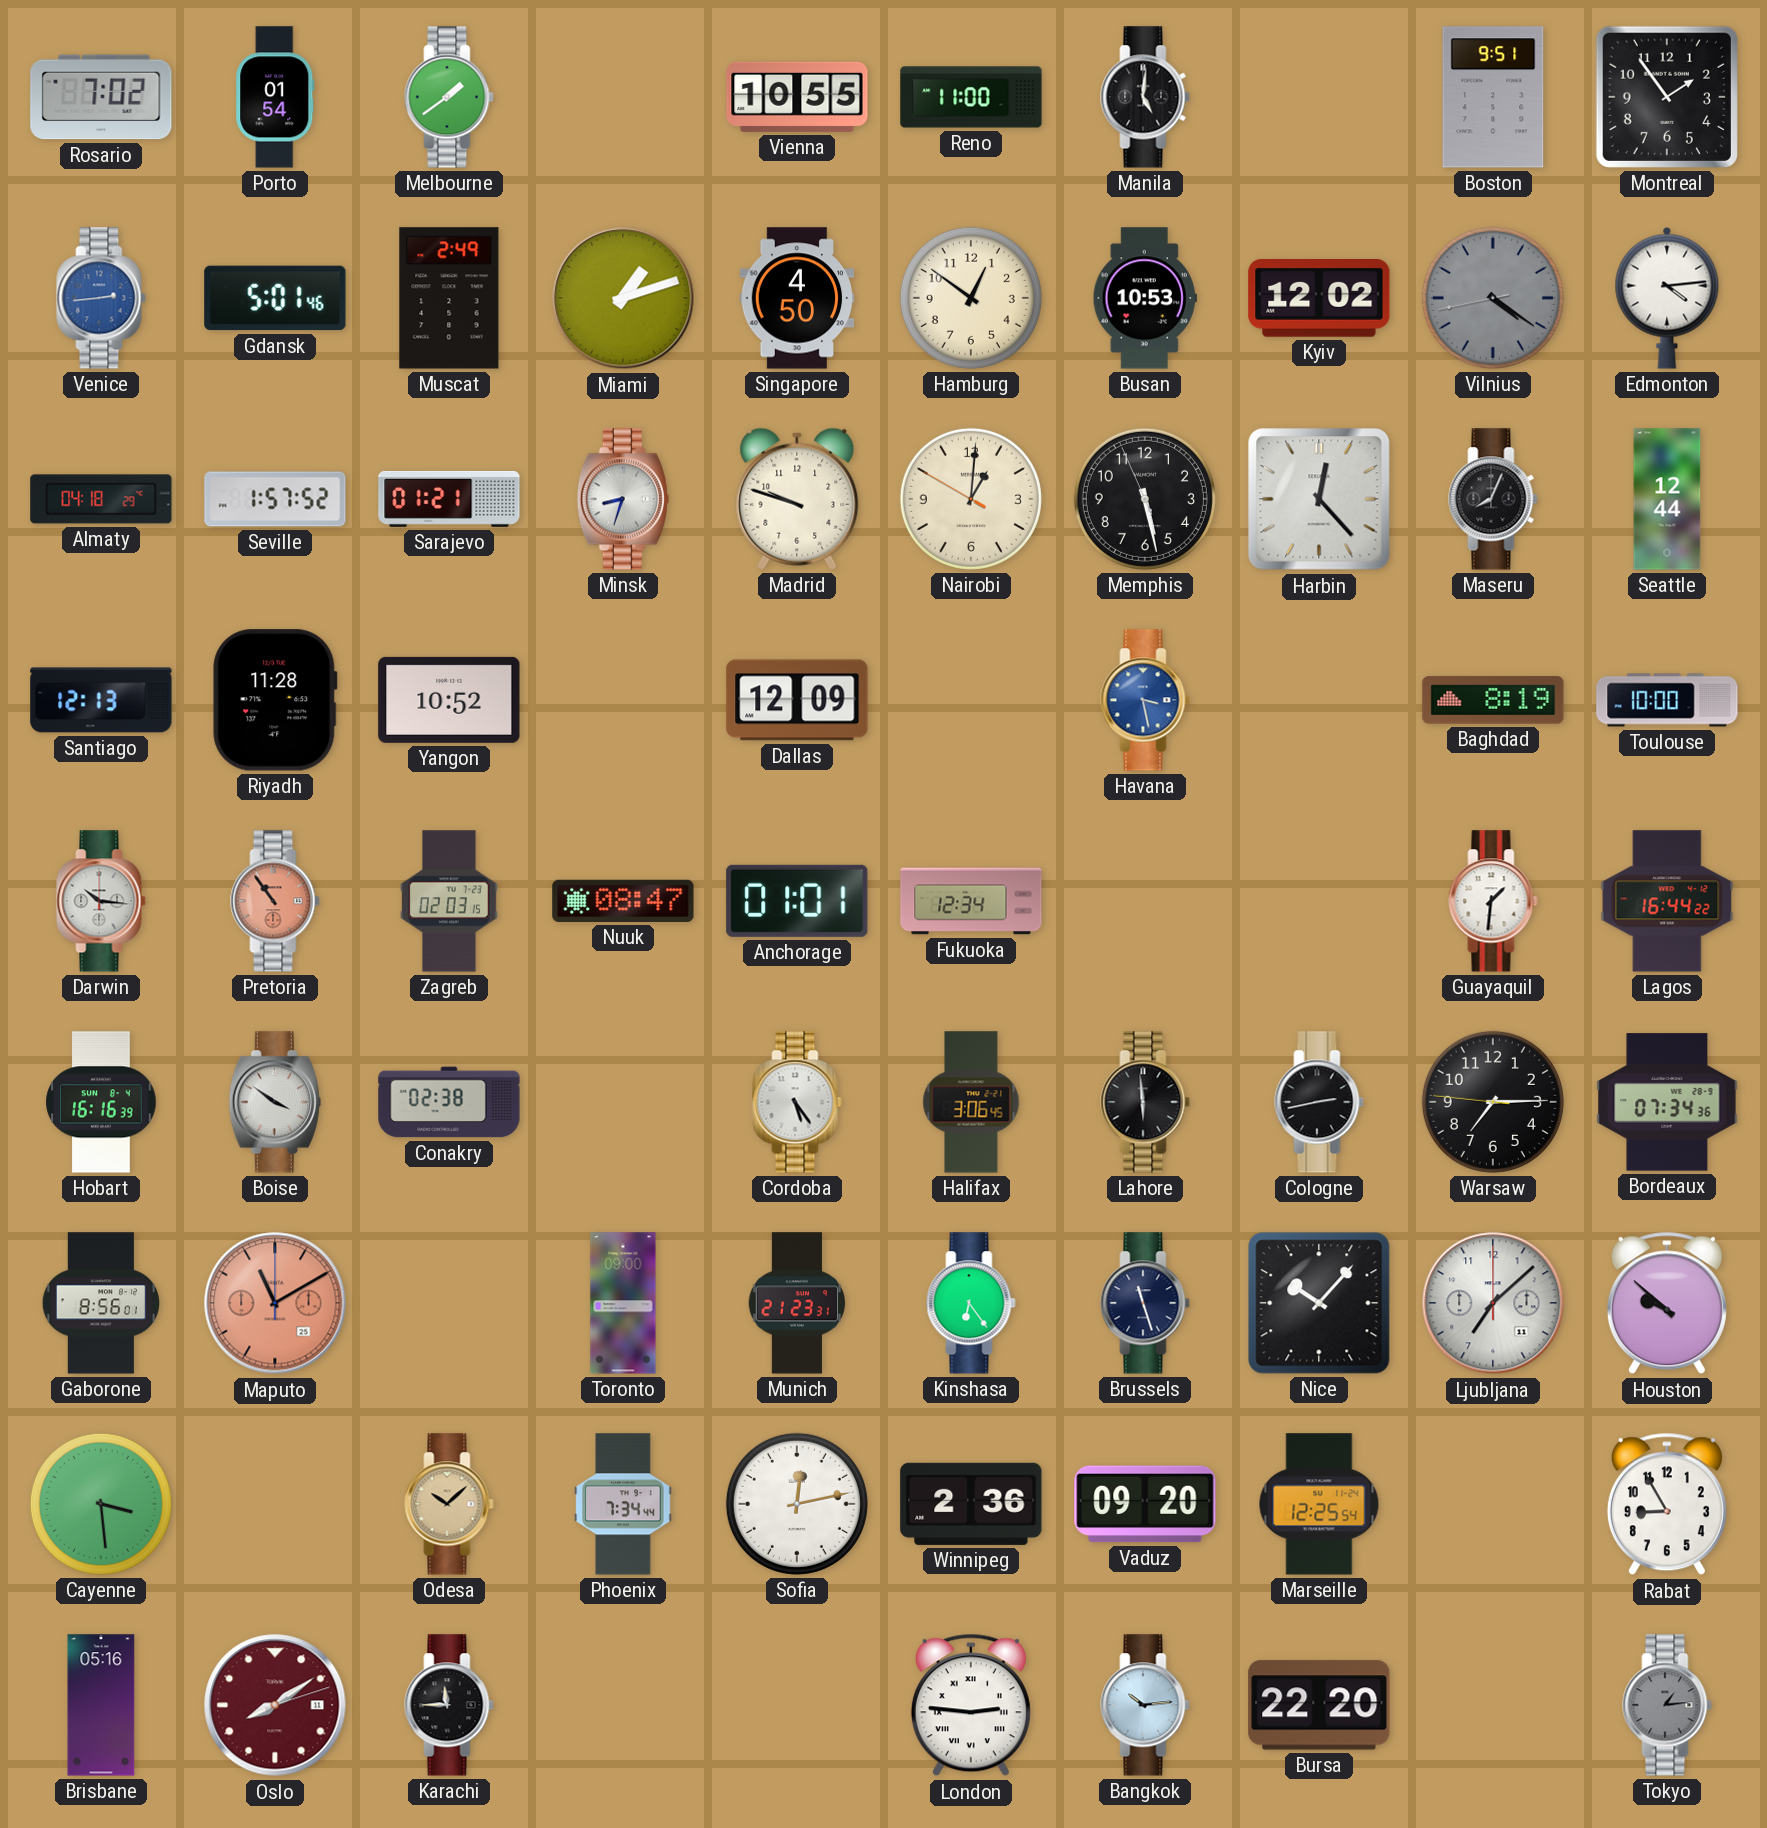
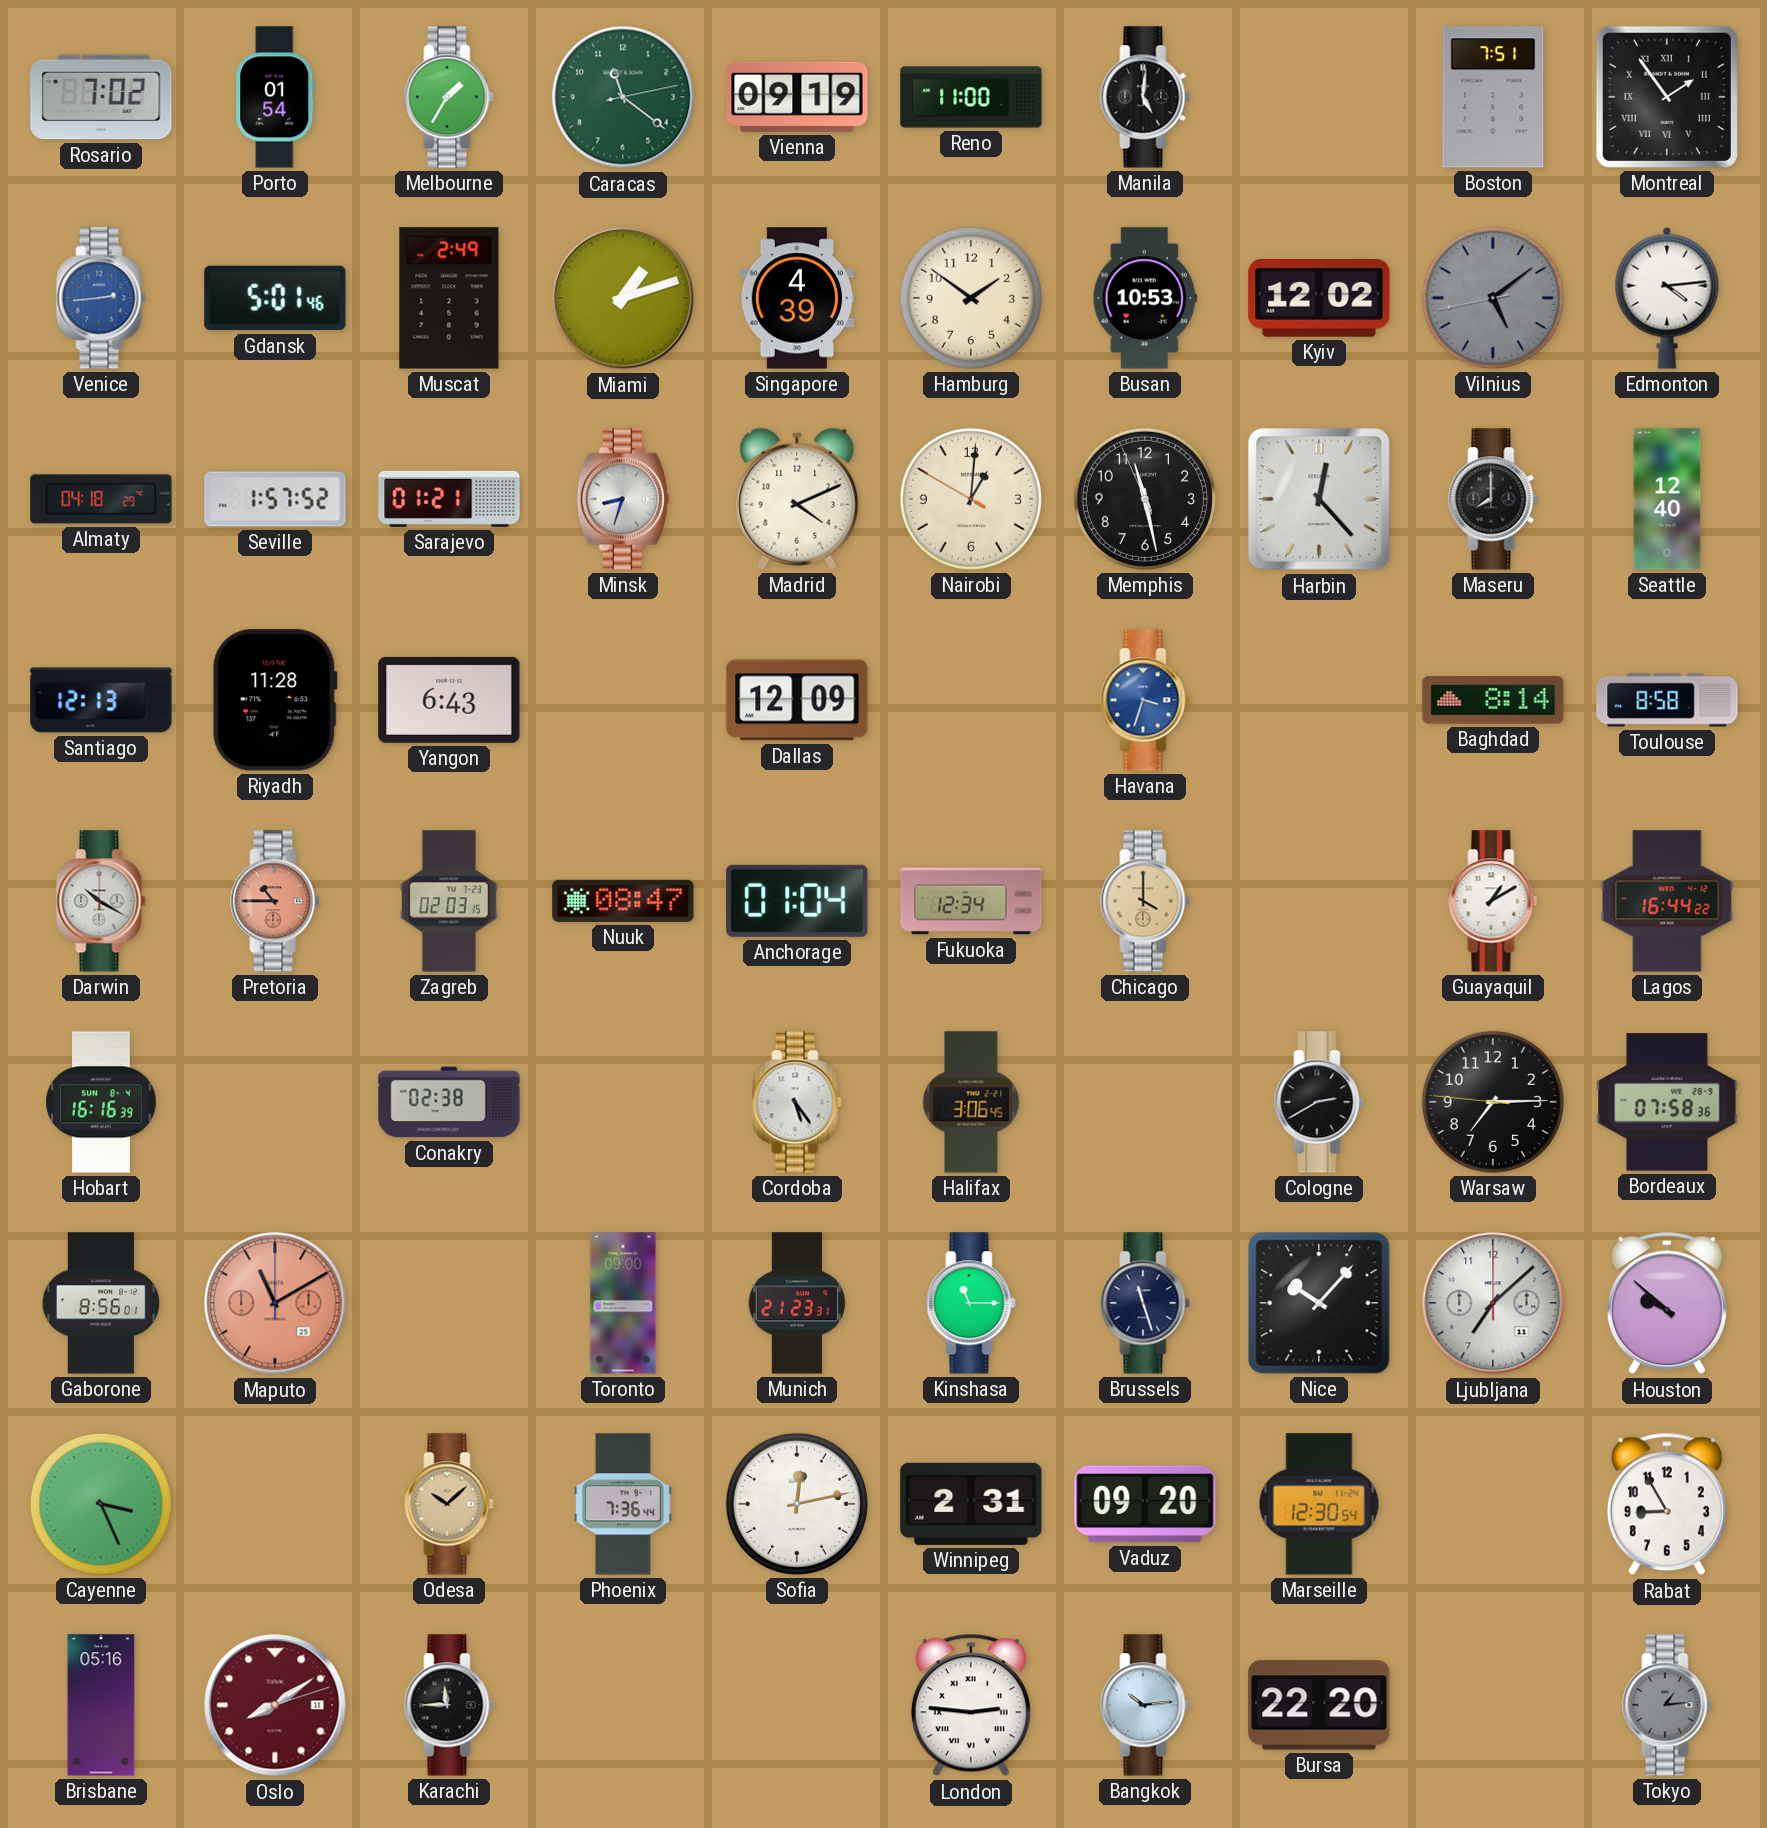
Melbourne: 1:39 -> 1:35 (449, 97)
Caracas: none -> 11:21 (623, 97)
Vienna: 10:55 -> 09:19 (797, 97)
Boston: 9:51 -> 7:51 (1493, 97)
Montreal numerals: Arabic -> Roman (1667, 97)
Singapore: 4:50 -> 4:39 (797, 298)
Hamburg: 12:51 -> 1:51 (971, 298)
Vilnius: 4:20 -> 5:08 (1493, 298)
Madrid: 9:48 -> 4:11 (797, 499)
Memphis: 5:27 -> 11:27 (1145, 499)
Maseru: 8:04 -> 8:00 (1493, 499)
Seattle: 12:44 -> 12:40 (1667, 499)
Yangon: 10:52 -> 6:43 (449, 700)
Havana: 3:28 -> 3:33 (1145, 700)
Baghdad: 8:19 -> 8:14 (1493, 700)
Toulouse: 10:00 -> 8:58 (1667, 700)
Darwin: 10:16 -> 10:20 (101, 901)
Pretoria: 10:54 -> 10:45 (275, 901)
Anchorage: 01:01 -> 01:04 (797, 901)
Chicago: none -> 4:00 (1145, 901)
Guayaquil: 1:31 -> 1:10 (1493, 901)
Boise: 3:51 -> none (275, 1102)
Lahore: 5:59 -> none (1145, 1102)
Cologne: 2:43 -> 2:40 (1319, 1102)
Bordeaux: 07:34 -> 07:58 (1667, 1102)
Kinshasa: 6:24 -> 11:15 (971, 1303)
Cayenne: 3:29 -> 3:26 (101, 1504)
Phoenix: 7:34 -> 7:36 (623, 1504)
Winnipeg: 2:36 -> 2:31 (971, 1504)
Marseille: 12:25 -> 12:30 (1319, 1504)
